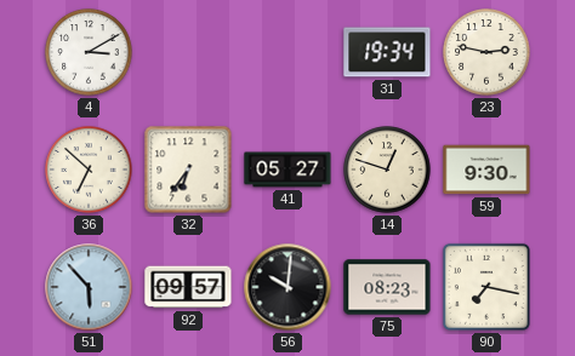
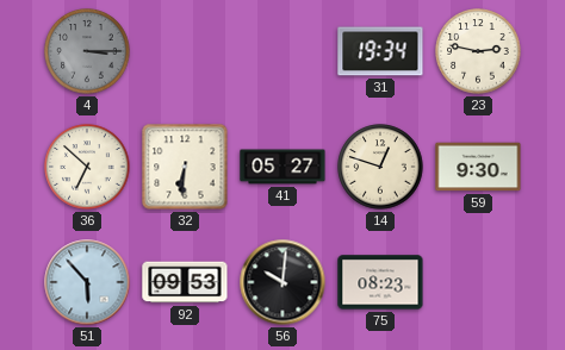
4: 3:10 -> 3:15 (87, 51)
4 dial: white -> grey (87, 51)
32: 6:36 -> 6:31 (185, 167)
92: 09:57 -> 09:53 (185, 282)
90: 7:17 -> none (486, 287)
